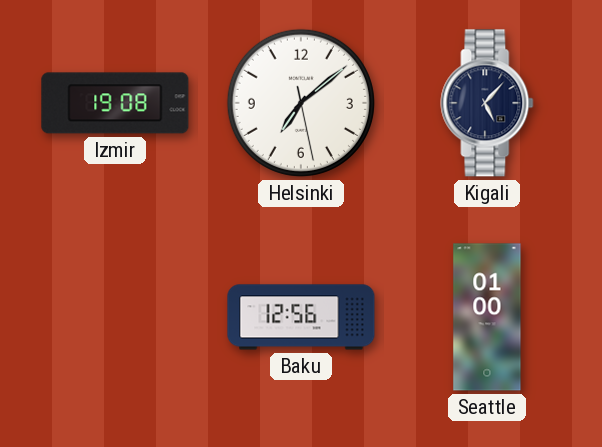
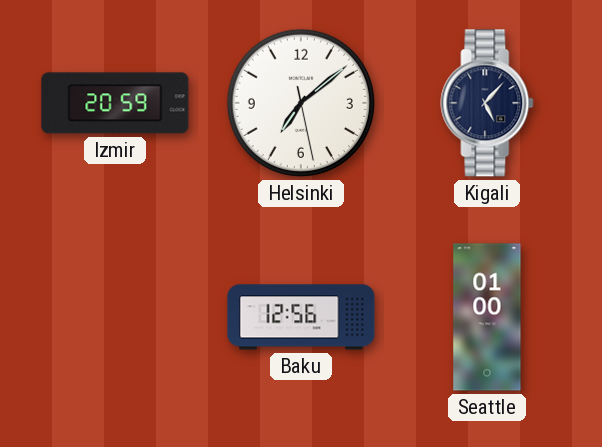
Izmir: 19:08 -> 20:59 (115, 103)
